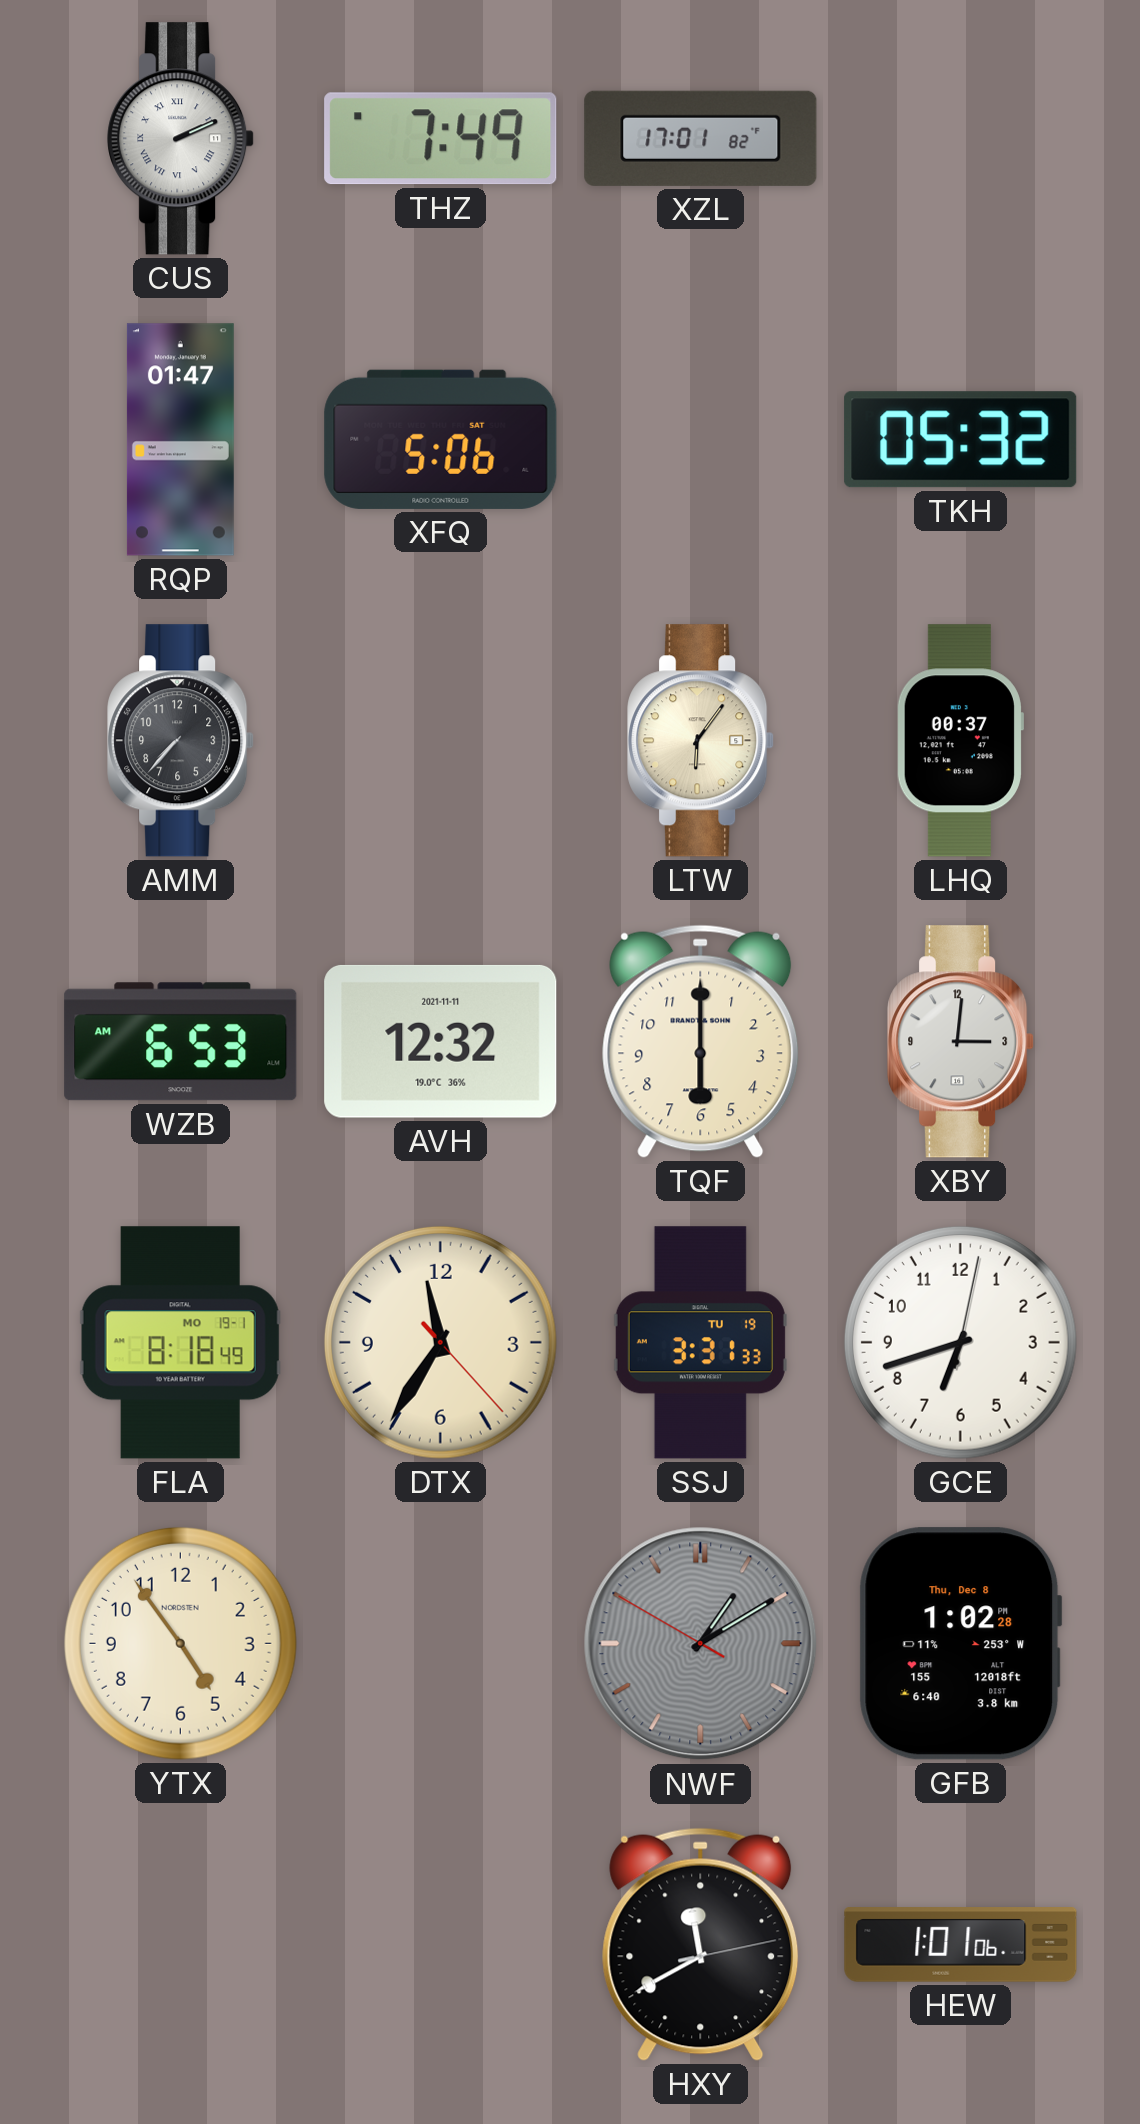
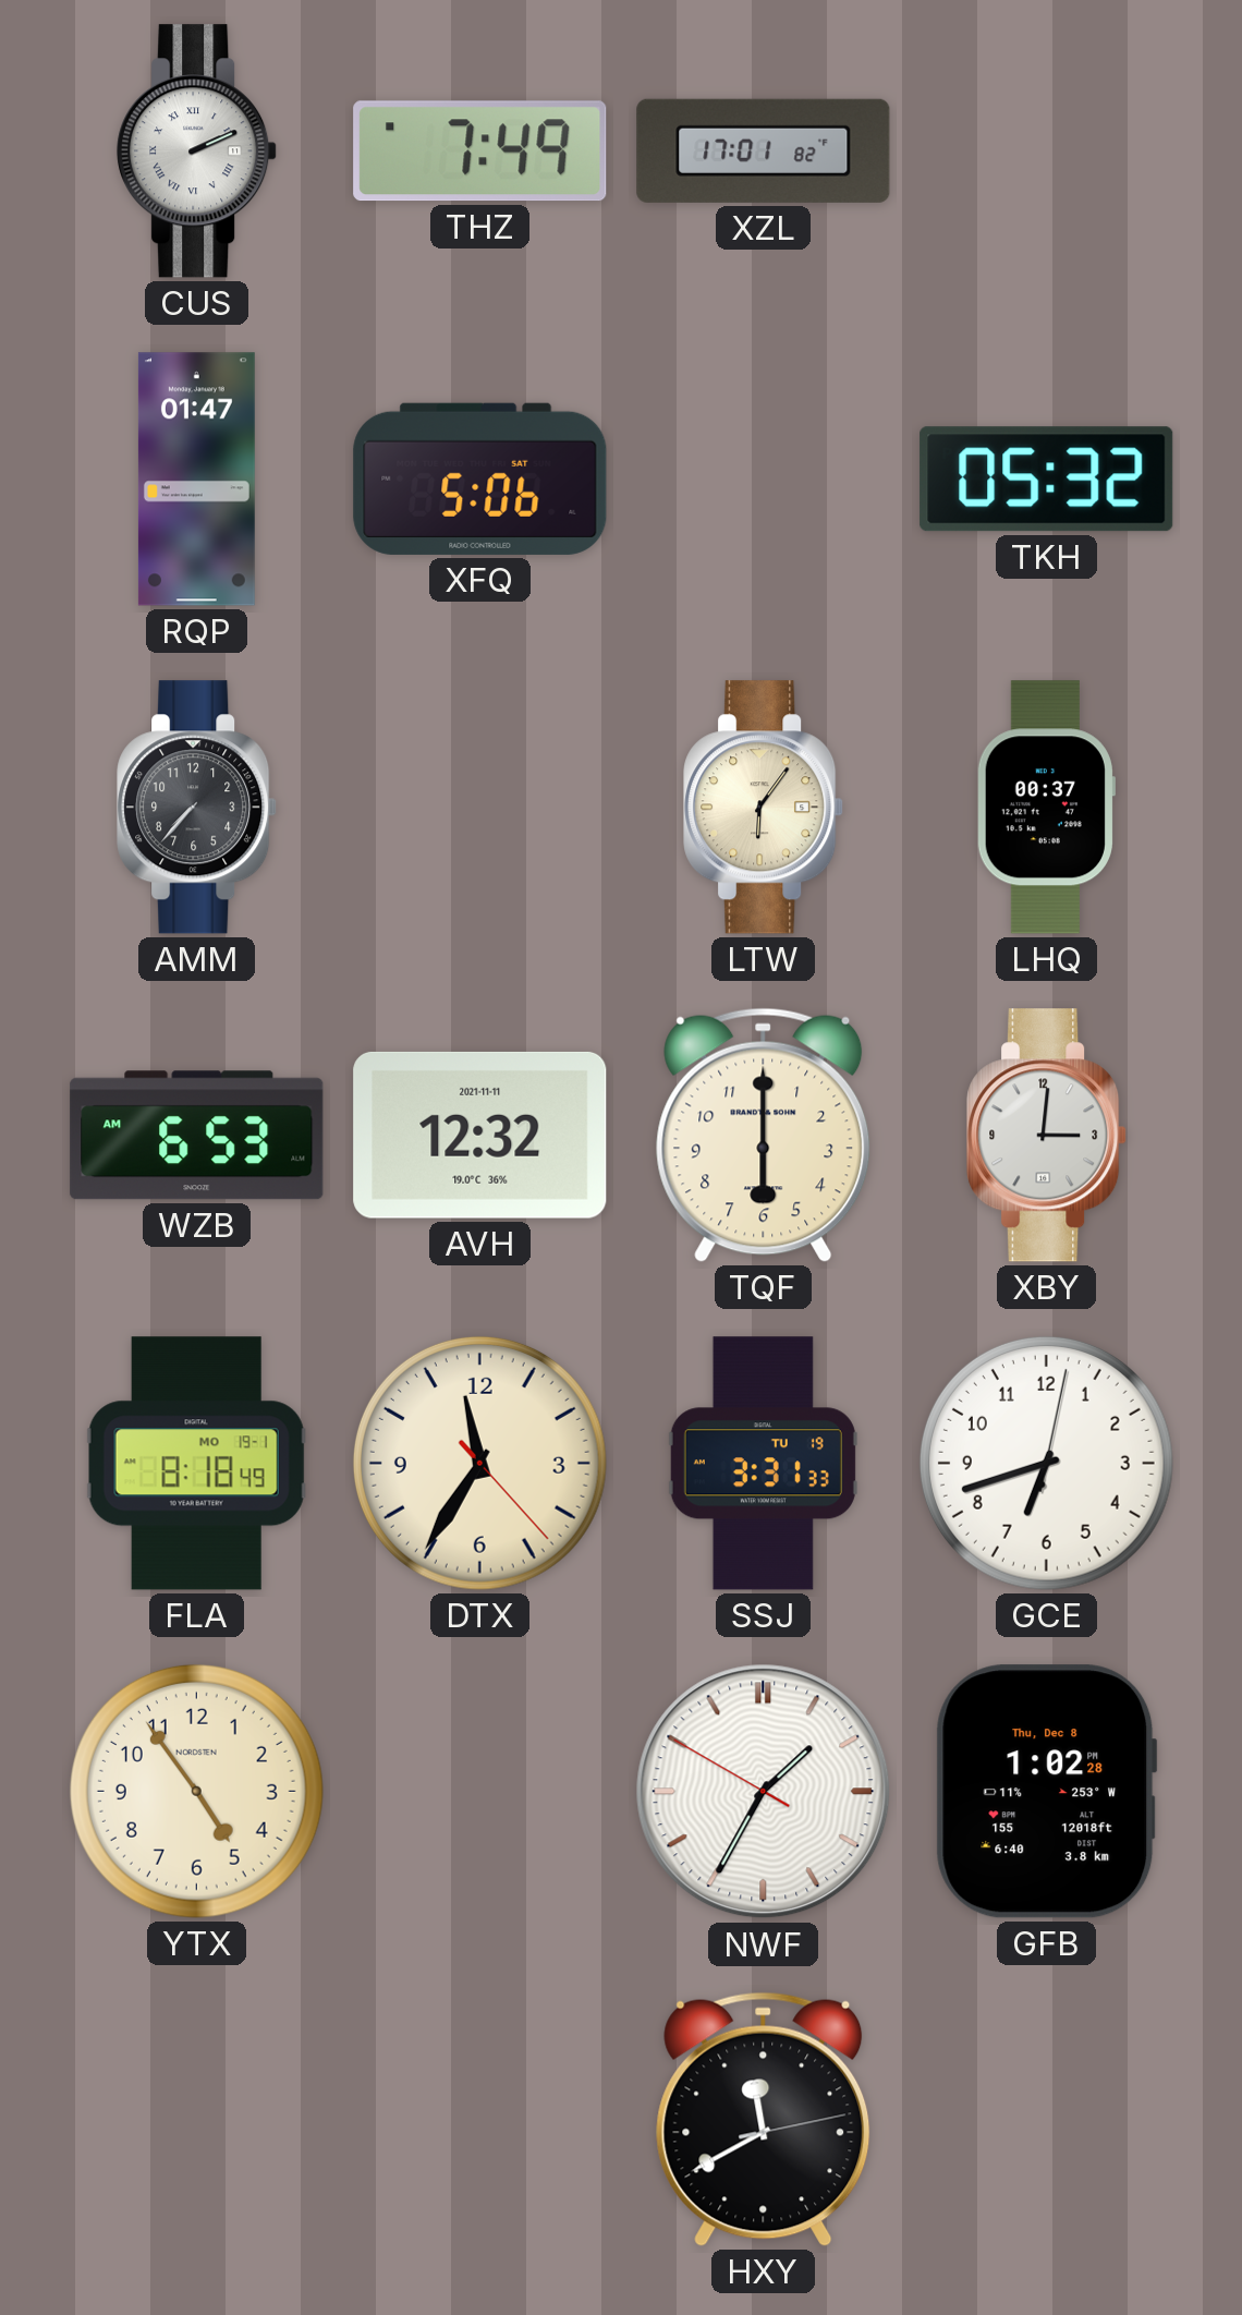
NWF: 1:09 -> 1:34 (764, 1792)
NWF dial: grey -> white (764, 1792)
HEW: 1:01 -> none (961, 1945)
